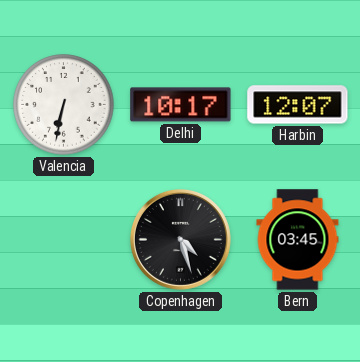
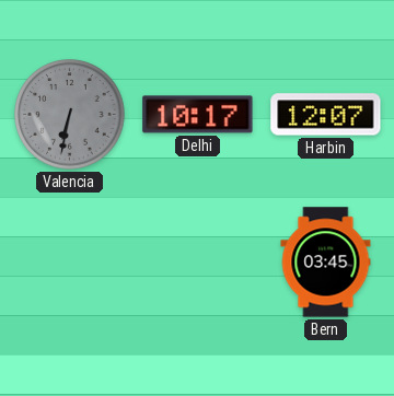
Valencia dial: white -> grey (70, 115)
Copenhagen: 4:27 -> none (180, 239)
